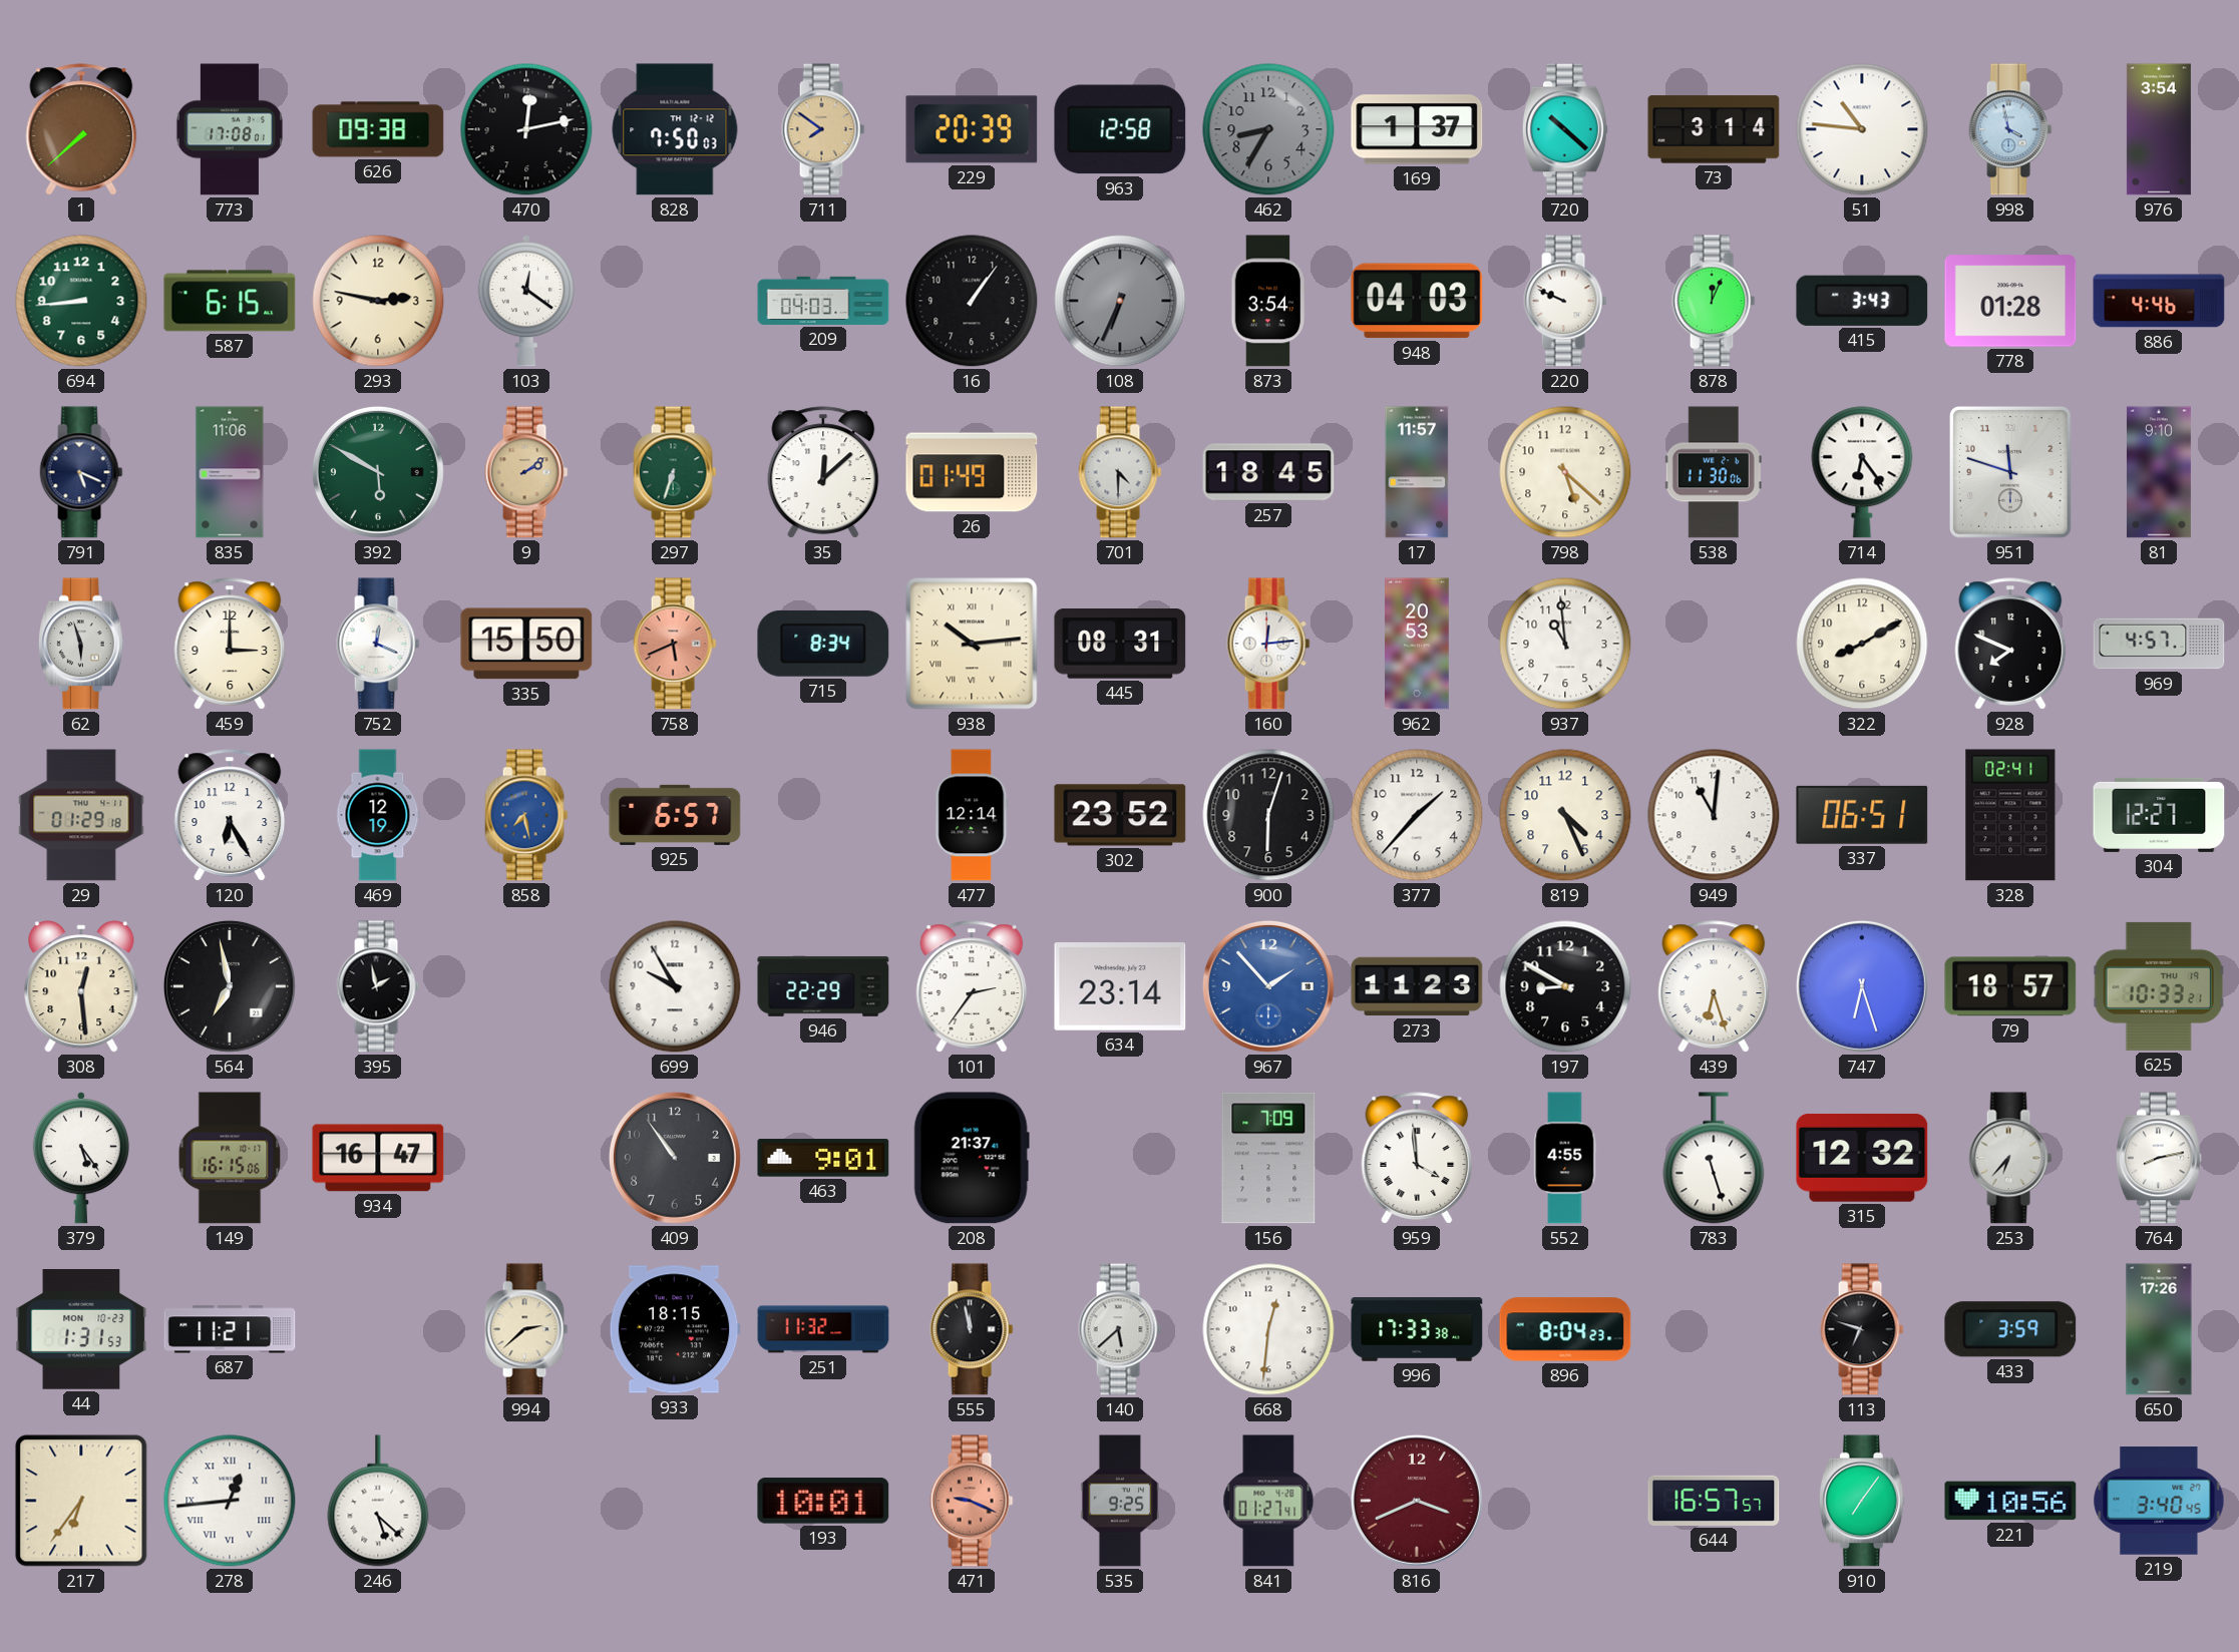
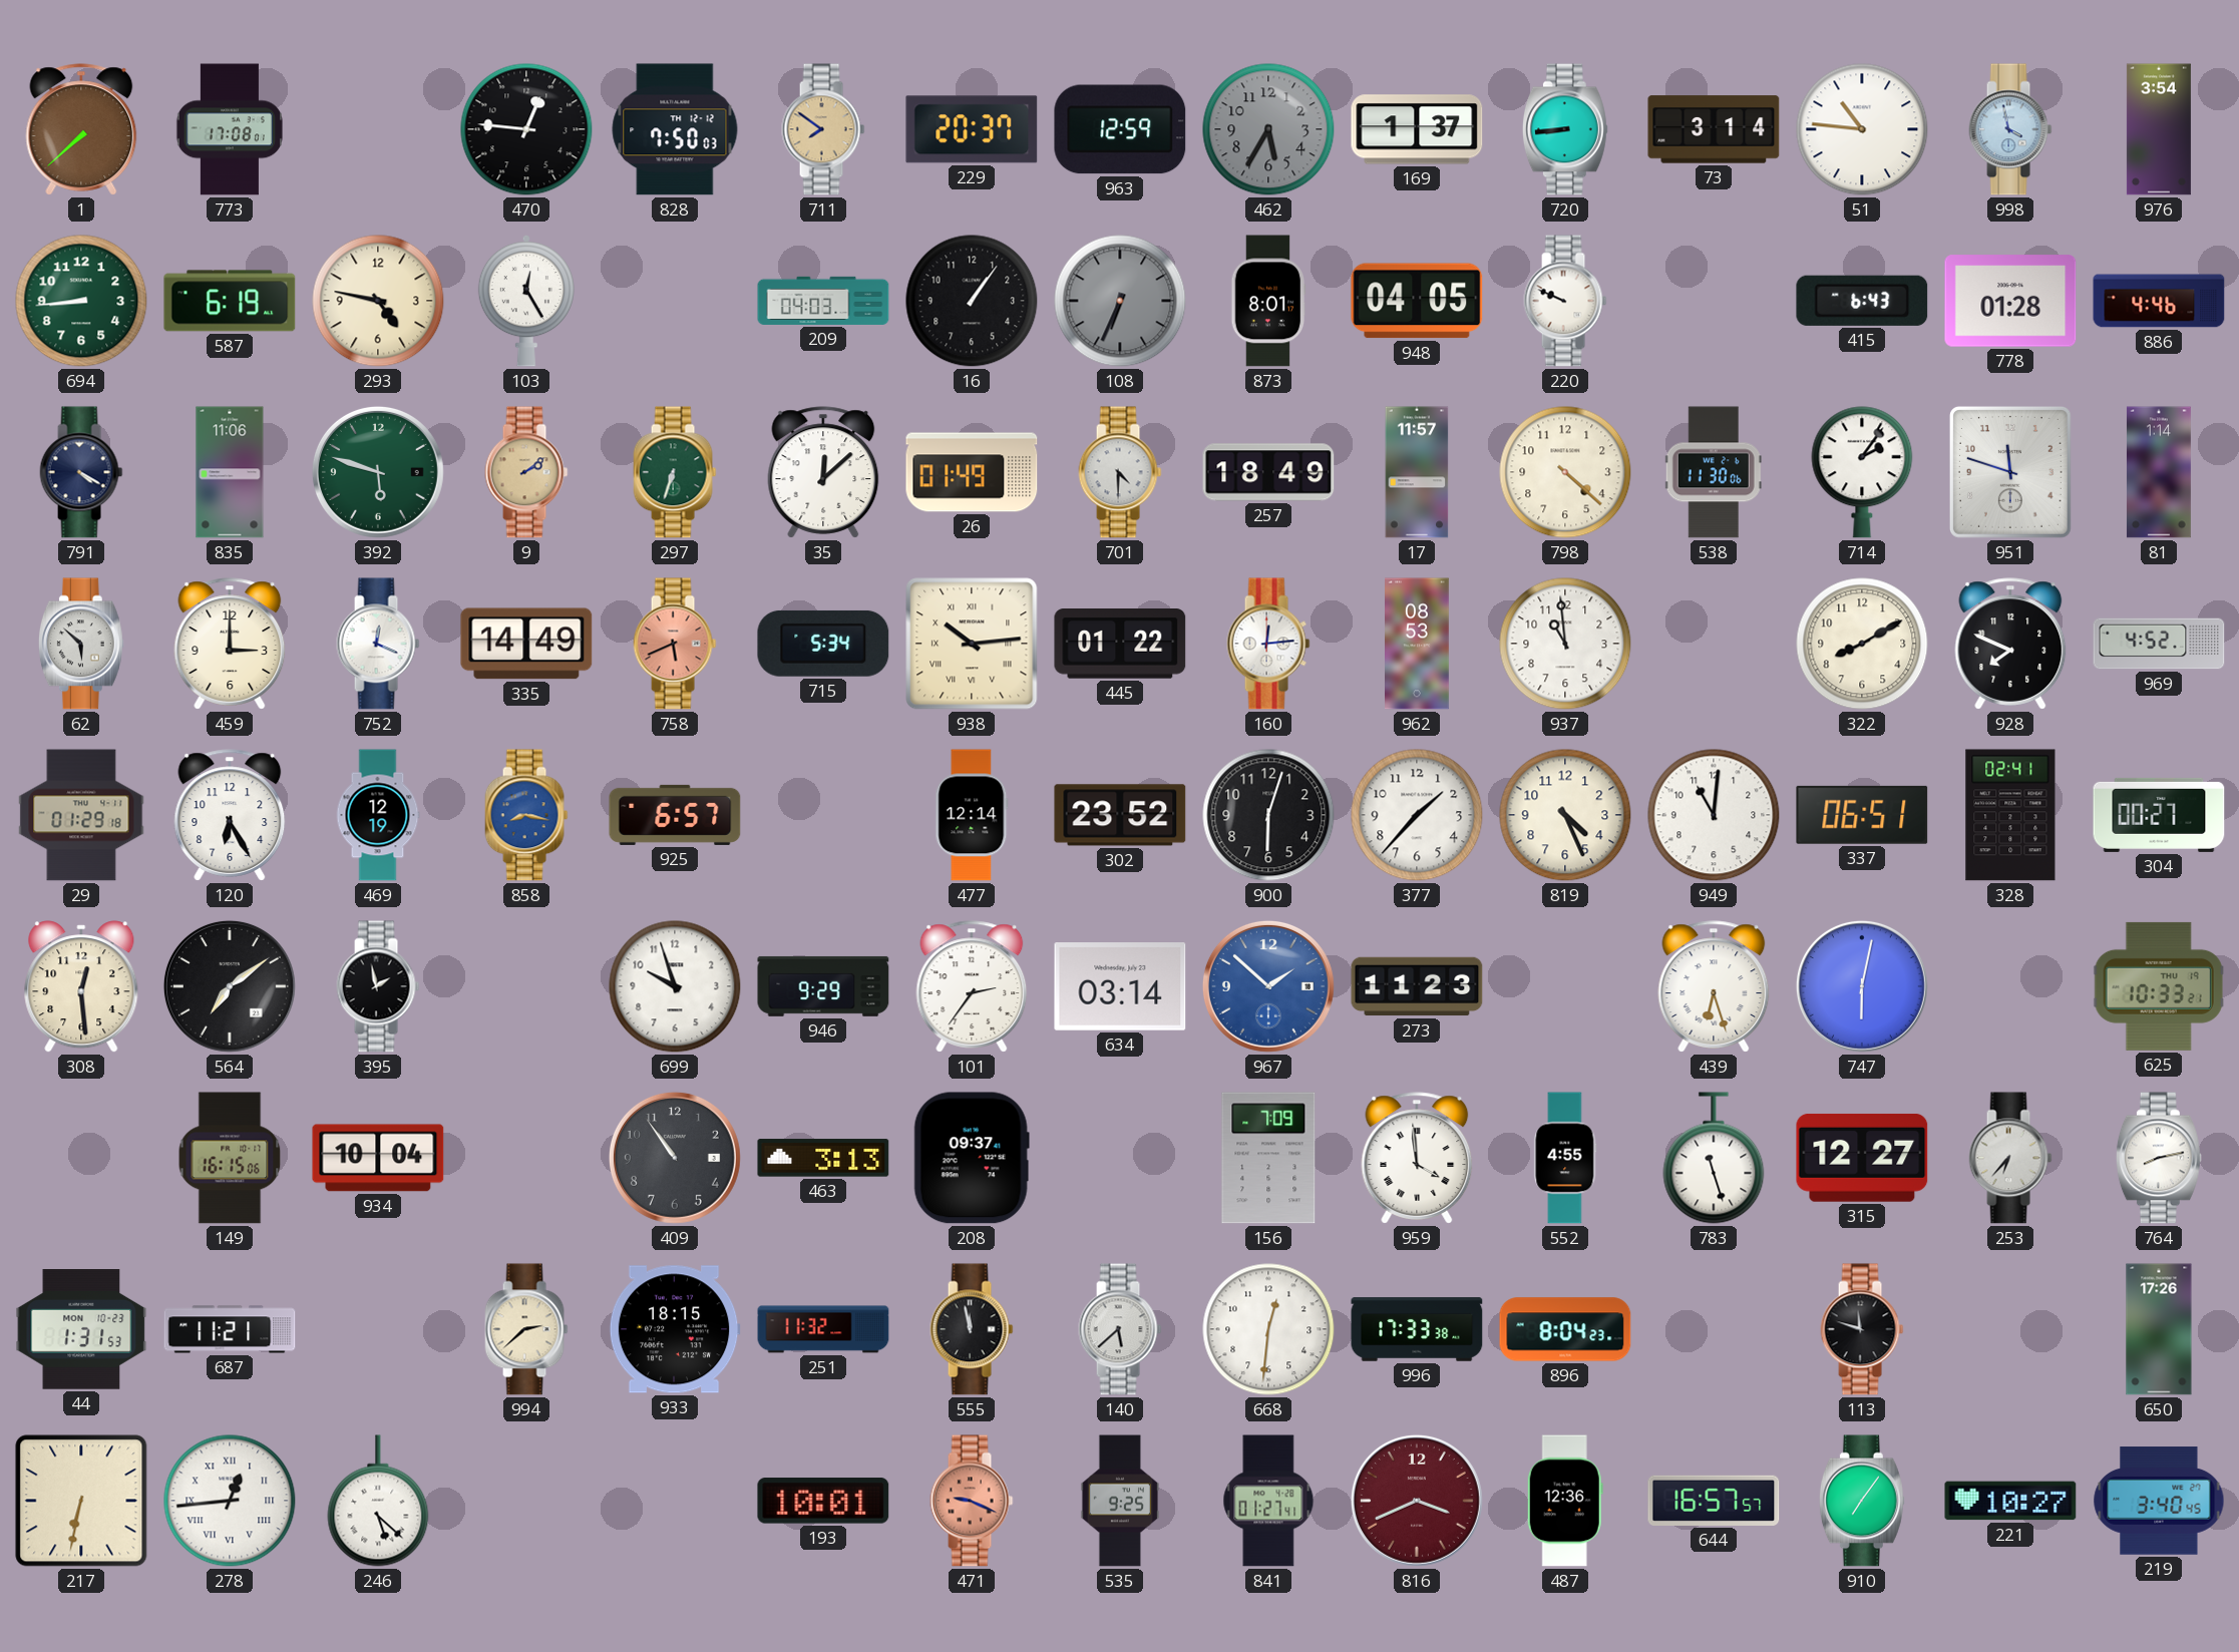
626: 09:38 -> none (378, 129)
470: 12:13 -> 12:46 (526, 129)
229: 20:39 -> 20:37 (972, 129)
963: 12:58 -> 12:59 (1120, 129)
462: 8:35 -> 5:35 (1268, 129)
720: 10:22 -> 8:44 (1565, 129)
587: 6:15 -> 6:19 (230, 301)
293: 2:47 -> 4:47 (378, 301)
103: 12:21 -> 12:25 (526, 301)
873: 3:54 -> 8:01 (1268, 301)
948: 04:03 -> 04:05 (1417, 301)
878: 12:04 -> none (1714, 301)
415: 3:43 -> 6:43 (1862, 301)
791: 5:19 -> 4:20 (81, 472)
392: 5:50 -> 5:48 (378, 472)
257: 18:45 -> 18:49 (1268, 472)
798: 5:22 -> 4:22 (1565, 472)
714: 6:24 -> 2:06 (1862, 472)
81: 9:10 -> 1:14 (2159, 472)
62: 5:57 -> 5:52 (81, 644)
335: 15:50 -> 14:49 (526, 644)
715: 8:34 -> 5:34 (823, 644)
445: 08:31 -> 01:22 (1120, 645)
962: 20:53 -> 08:53 (1418, 644)
969: 4:57 -> 4:52 (2159, 644)
858: 7:28 -> 8:17 (526, 815)
304: 12:27 -> 00:27 (2159, 815)
564: 6:58 -> 7:09 (230, 986)
699: 9:55 -> 9:57 (675, 986)
946: 22:29 -> 9:29 (823, 986)
634: 23:14 -> 03:14 (1120, 987)
967: 1:53 -> 1:52 (1268, 986)
197: 8:50 -> none (1565, 986)
747: 6:27 -> 6:02 (1862, 986)
79: 18:57 -> none (2010, 986)
379: 5:24 -> none (81, 1158)
934: 16:47 -> 10:04 (378, 1158)
463: 9:01 -> 3:13 (823, 1158)
208: 21:37 -> 09:37 (972, 1158)
315: 12:32 -> 12:27 (1862, 1158)
113: 6:48 -> 11:48 (1862, 1329)
433: 3:59 -> none (2010, 1329)
217: 6:36 -> 6:32 (81, 1501)
487: none -> 12:36 (1565, 1501)
221: 10:56 -> 10:27 (2010, 1501)
